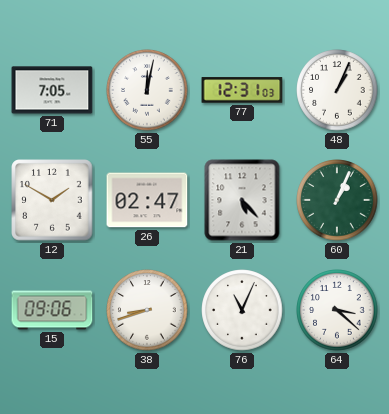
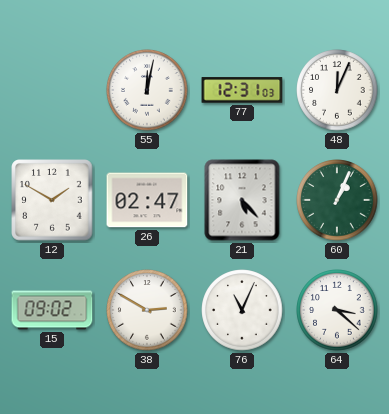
71: 7:05 -> none (52, 90)
48: 1:04 -> 12:04 (337, 90)
15: 09:06 -> 09:02 (52, 310)
38: 8:42 -> 2:50 (147, 310)
